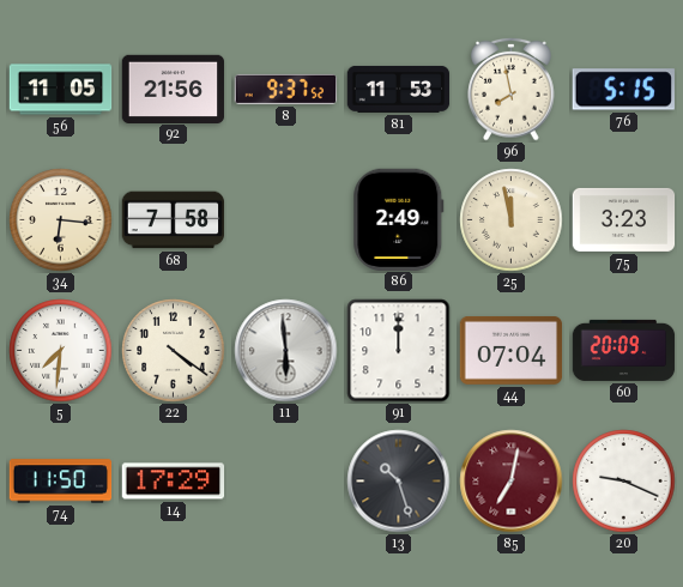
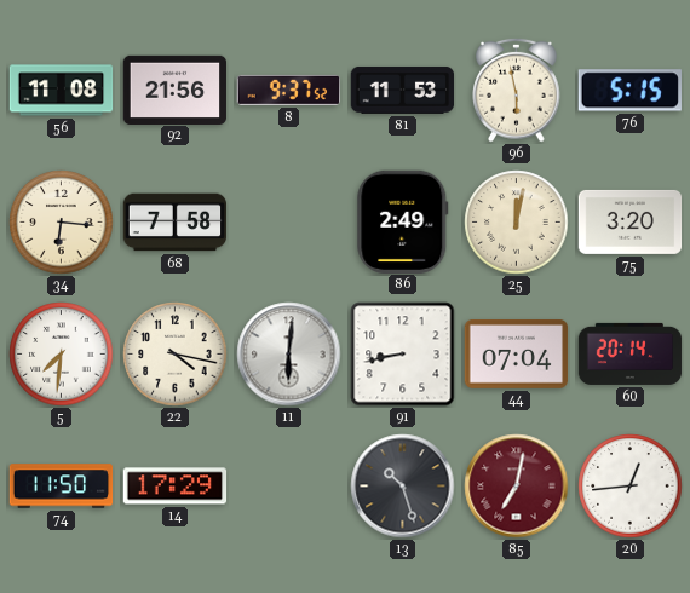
56: 11:05 -> 11:08 (62, 91)
96: 7:58 -> 5:58 (517, 90)
25: 11:58 -> 12:02 (517, 223)
75: 3:23 -> 3:20 (631, 221)
22: 4:21 -> 4:17 (176, 355)
11: 5:59 -> 6:01 (289, 355)
91: 12:00 -> 8:43 (403, 355)
60: 20:09 -> 20:14 (631, 353)
20: 9:19 -> 12:44 (631, 487)
